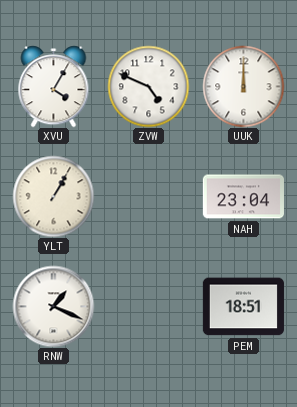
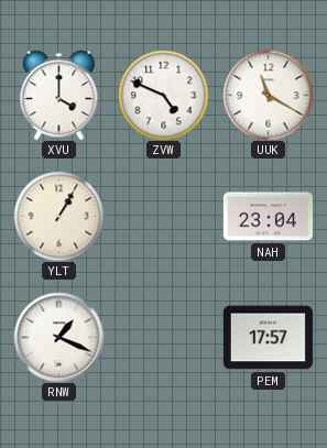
XVU: 4:05 -> 4:00 (59, 95)
UUK: 12:00 -> 11:20 (268, 95)
PEM: 18:51 -> 17:57 (268, 338)
